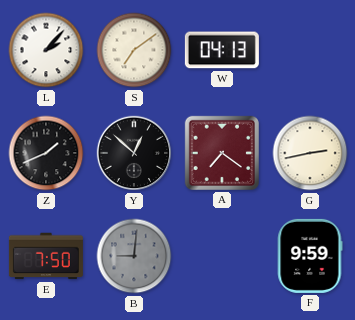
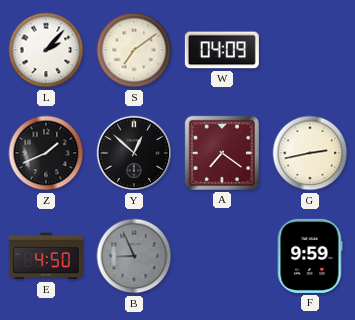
W: 04:13 -> 04:09 (222, 50)
E: 7:50 -> 4:50 (46, 256)
B: 9:01 -> 8:56 (134, 256)
